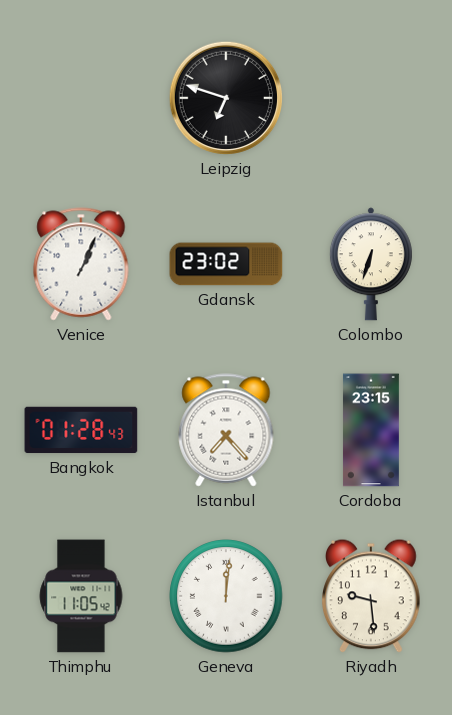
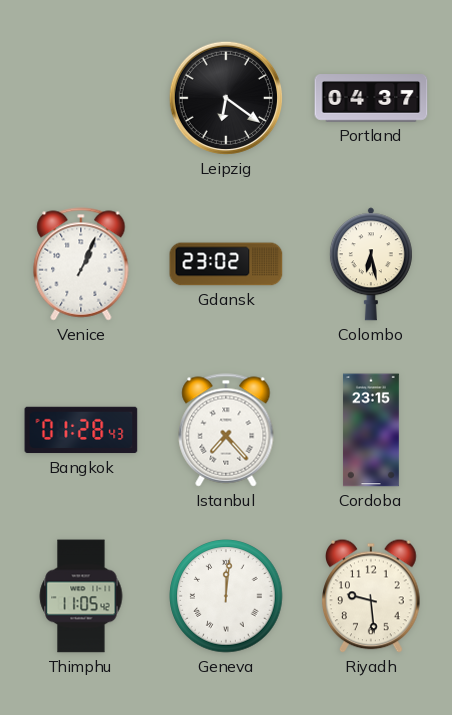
Leipzig: 6:48 -> 6:21 (226, 98)
Portland: none -> 04:37 (371, 98)
Colombo: 6:33 -> 6:28 (371, 264)
